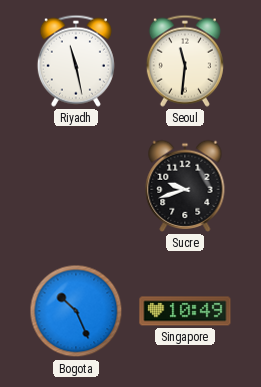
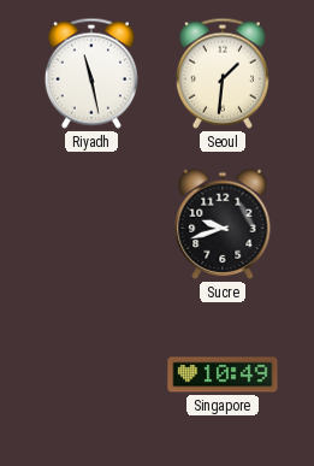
Seoul: 11:31 -> 1:31 (223, 73)
Bogota: 10:26 -> none (76, 311)
